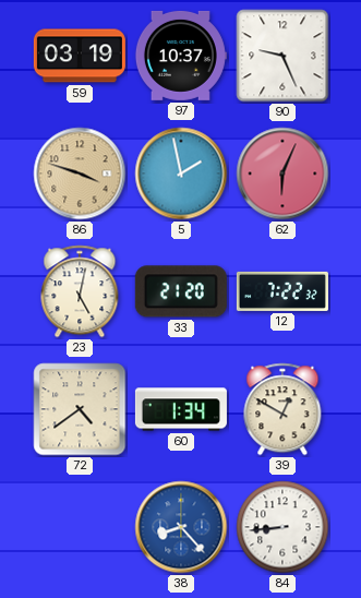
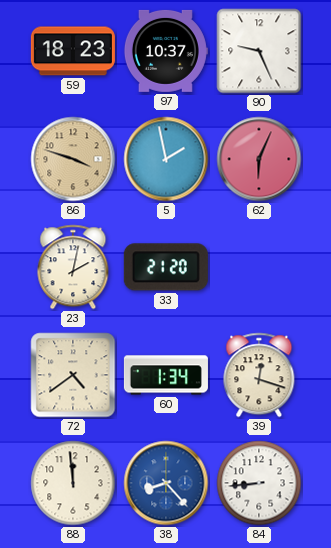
59: 03:19 -> 18:23 (73, 51)
23: 5:02 -> 2:02 (73, 267)
12: 7:22 -> none (282, 291)
39: 12:50 -> 12:18 (259, 375)
88: none -> 11:59 (73, 483)
